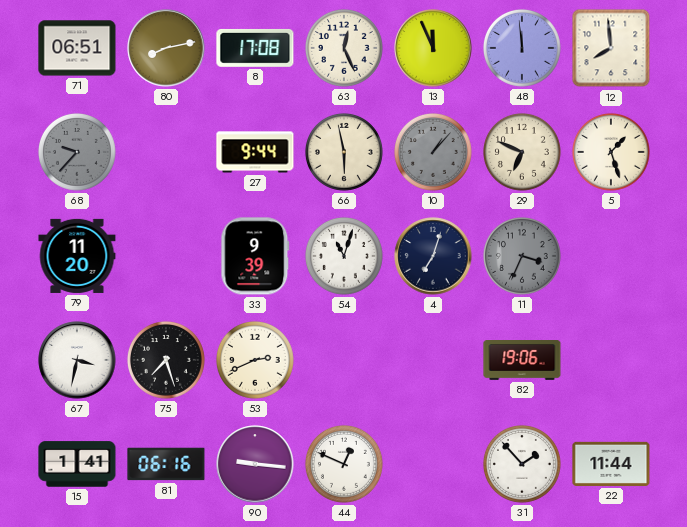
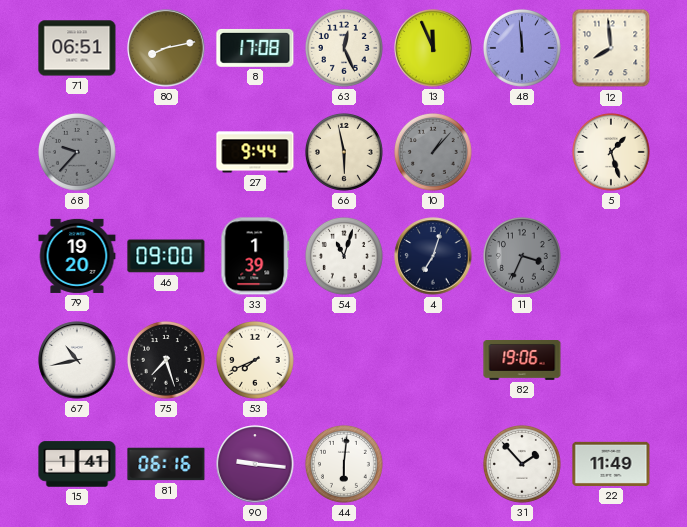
29: 6:49 -> none (522, 152)
79: 11:20 -> 19:20 (77, 256)
46: none -> 09:00 (166, 256)
33: 9:39 -> 1:39 (255, 256)
67: 3:32 -> 10:43 (77, 360)
53: 2:41 -> 7:41 (255, 360)
44: 12:49 -> 6:01 (344, 464)
22: 11:44 -> 11:49 (611, 464)
